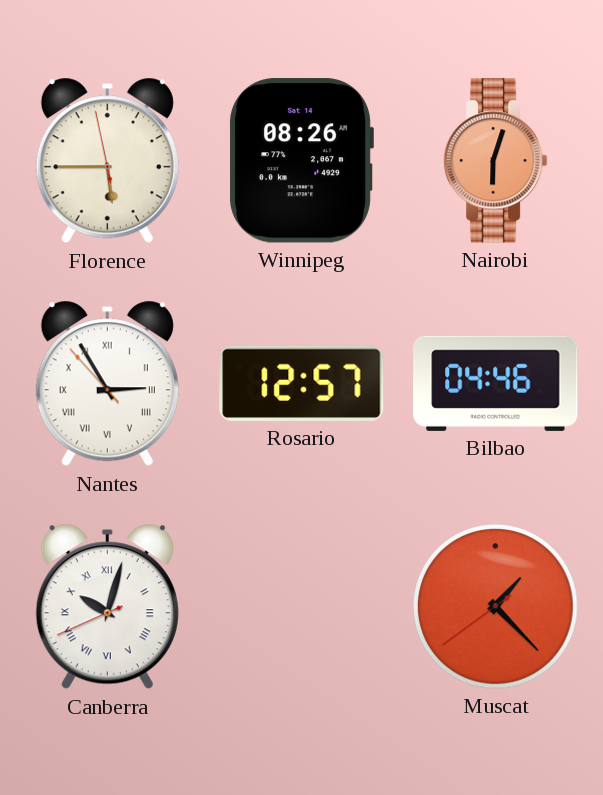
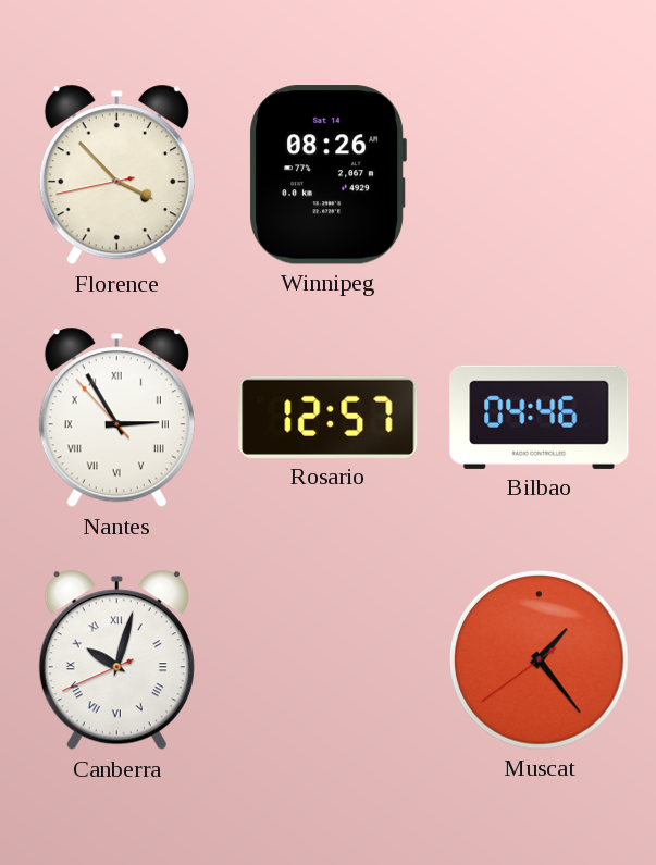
Florence: 5:44 -> 3:52 (116, 175)
Nairobi: 6:03 -> none (495, 161)
Muscat: 1:22 -> 1:23 (540, 660)
